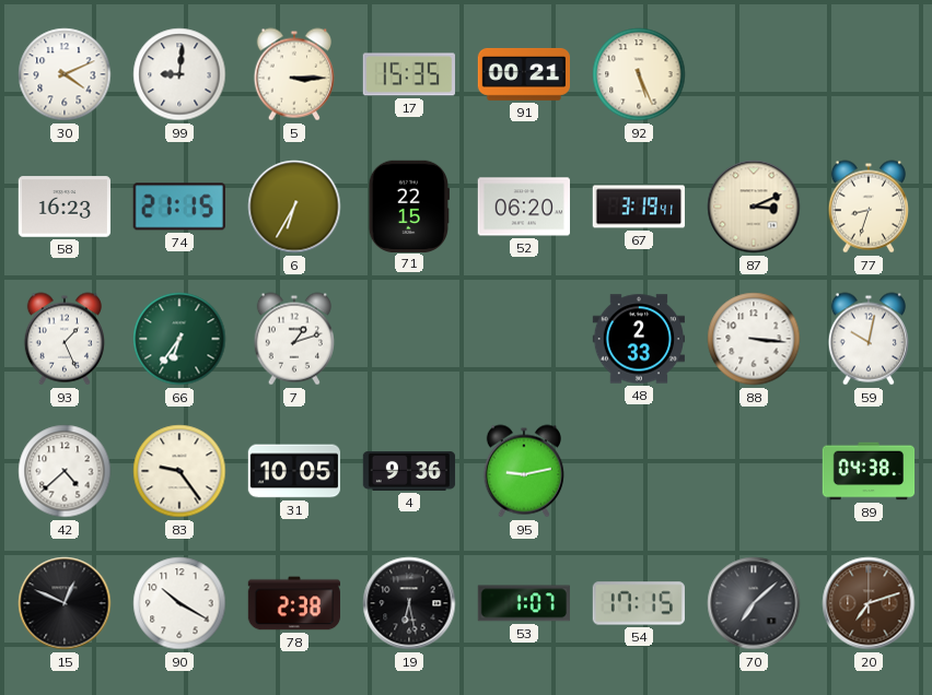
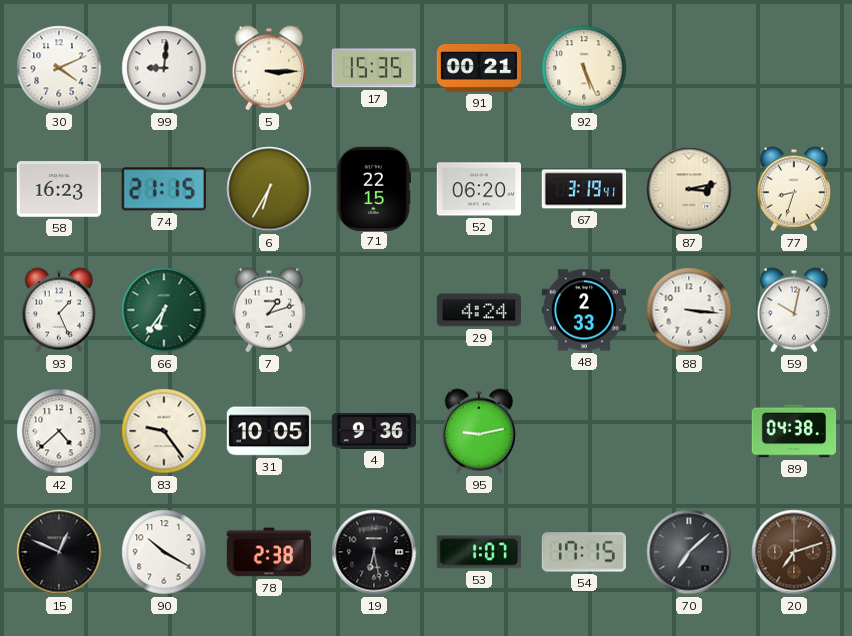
87: 3:11 -> 3:13 (689, 189)
29: none -> 4:24 (478, 310)
